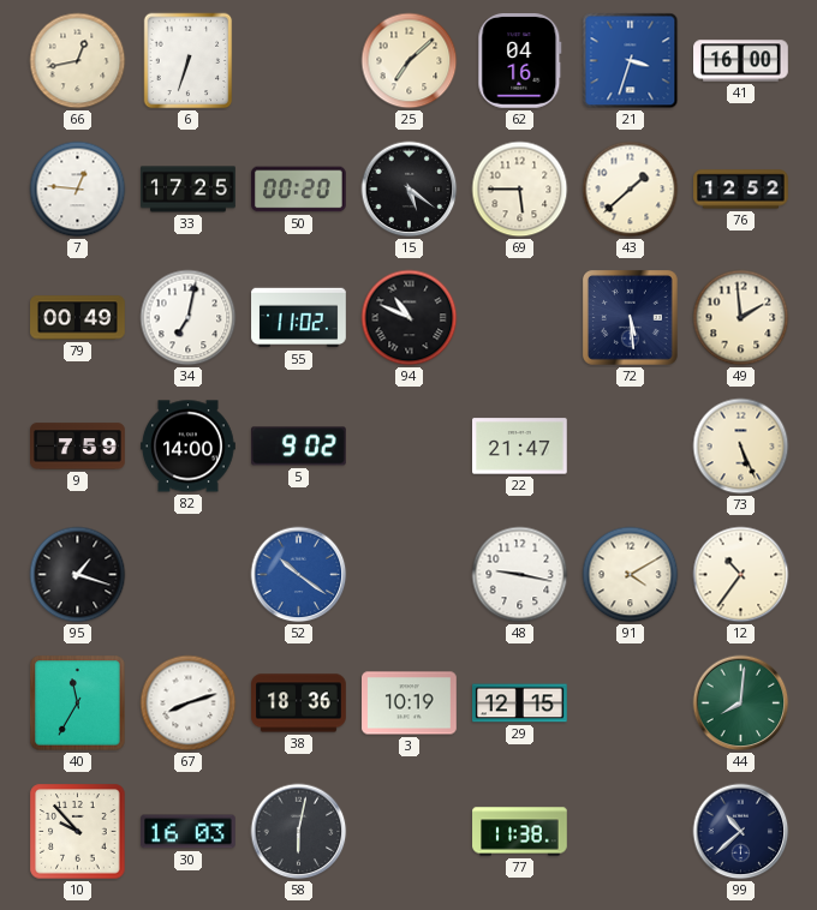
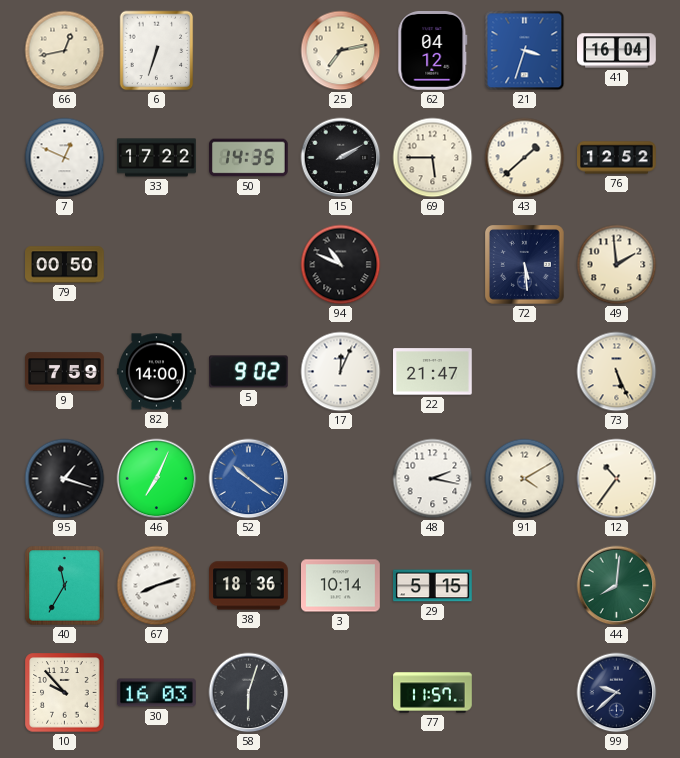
25: 7:08 -> 7:13 (341, 51)
62: 04:16 -> 04:12 (433, 51)
41: 16:00 -> 16:04 (617, 51)
7: 12:46 -> 12:49 (65, 158)
33: 17:25 -> 17:22 (157, 158)
50: 00:20 -> 14:35 (249, 158)
15: 5:21 -> 2:10 (341, 158)
79: 00:49 -> 00:50 (65, 265)
34: 7:02 -> none (189, 318)
55: 11:02 -> none (299, 318)
17: none -> 12:04 (341, 372)
46: none -> 7:04 (157, 479)
48: 9:17 -> 2:17 (433, 479)
3: 10:19 -> 10:14 (341, 586)
29: 12:15 -> 5:15 (433, 586)
58: 6:02 -> 6:03 (249, 693)
77: 11:38 -> 11:57 (433, 693)
99: 10:38 -> 9:38 (617, 693)
